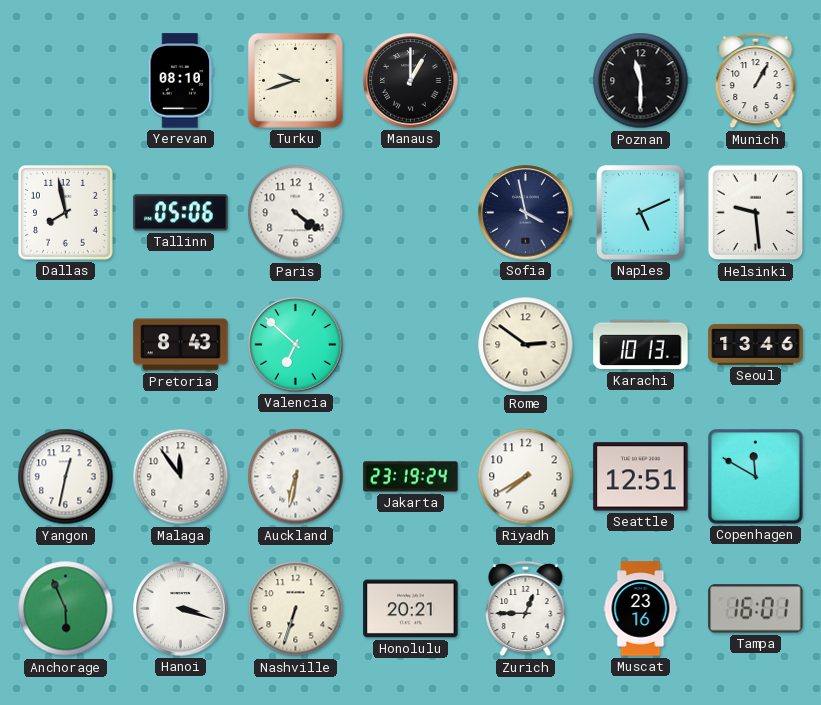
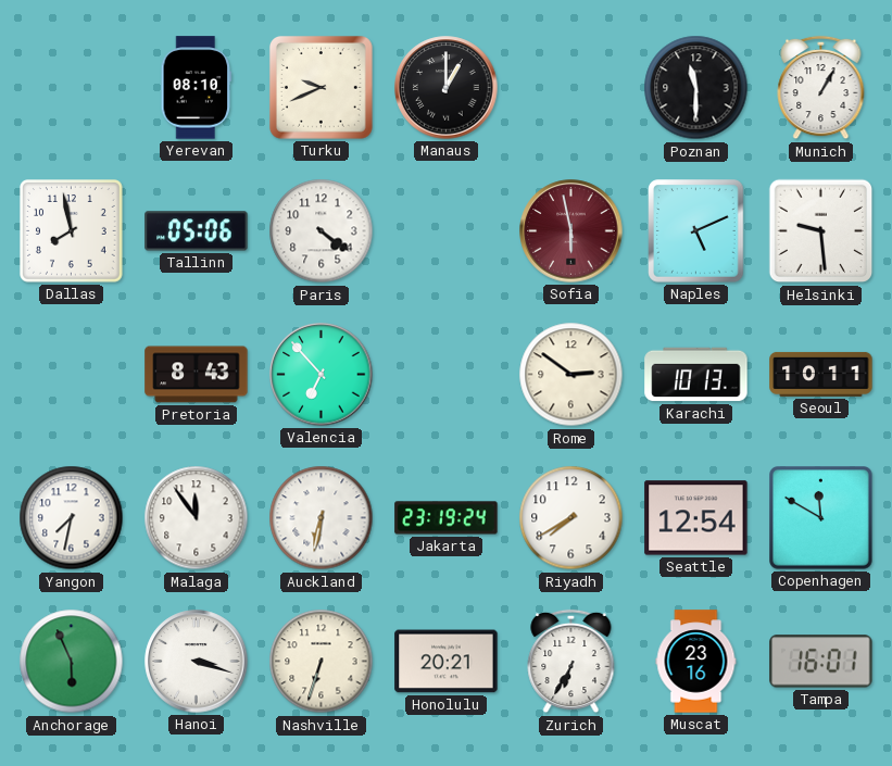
Turku: 9:42 -> 9:41 (321, 87)
Sofia: 3:58 -> 5:58 (571, 231)
Sofia dial: navy -> burgundy (571, 231)
Valencia: 6:52 -> 6:53 (322, 375)
Seoul: 13:46 -> 10:11 (821, 374)
Yangon: 12:32 -> 7:32 (72, 518)
Seattle: 12:51 -> 12:54 (696, 518)
Zurich: 12:45 -> 6:35 (571, 662)
